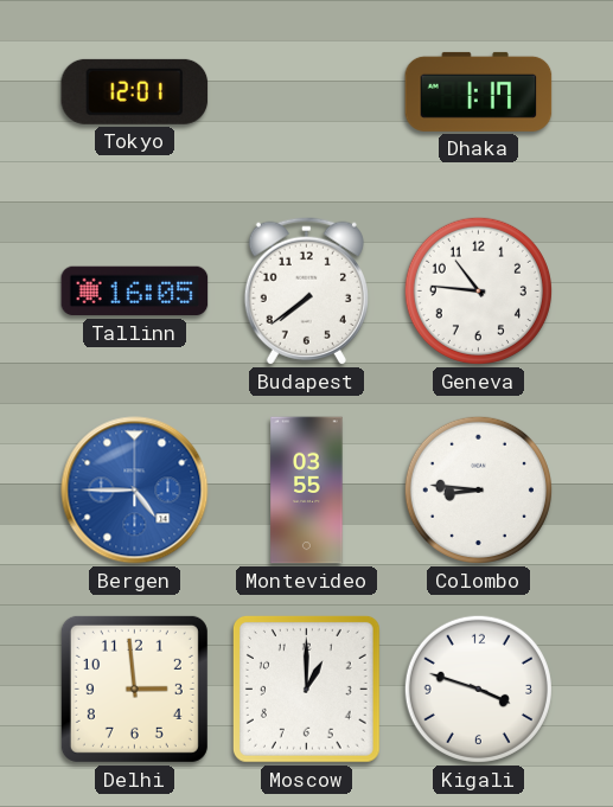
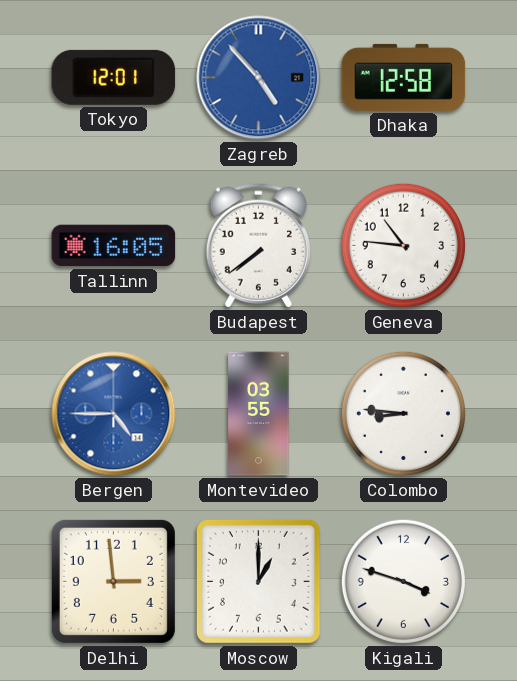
Zagreb: none -> 4:53 (259, 78)
Dhaka: 1:17 -> 12:58 (404, 77)
